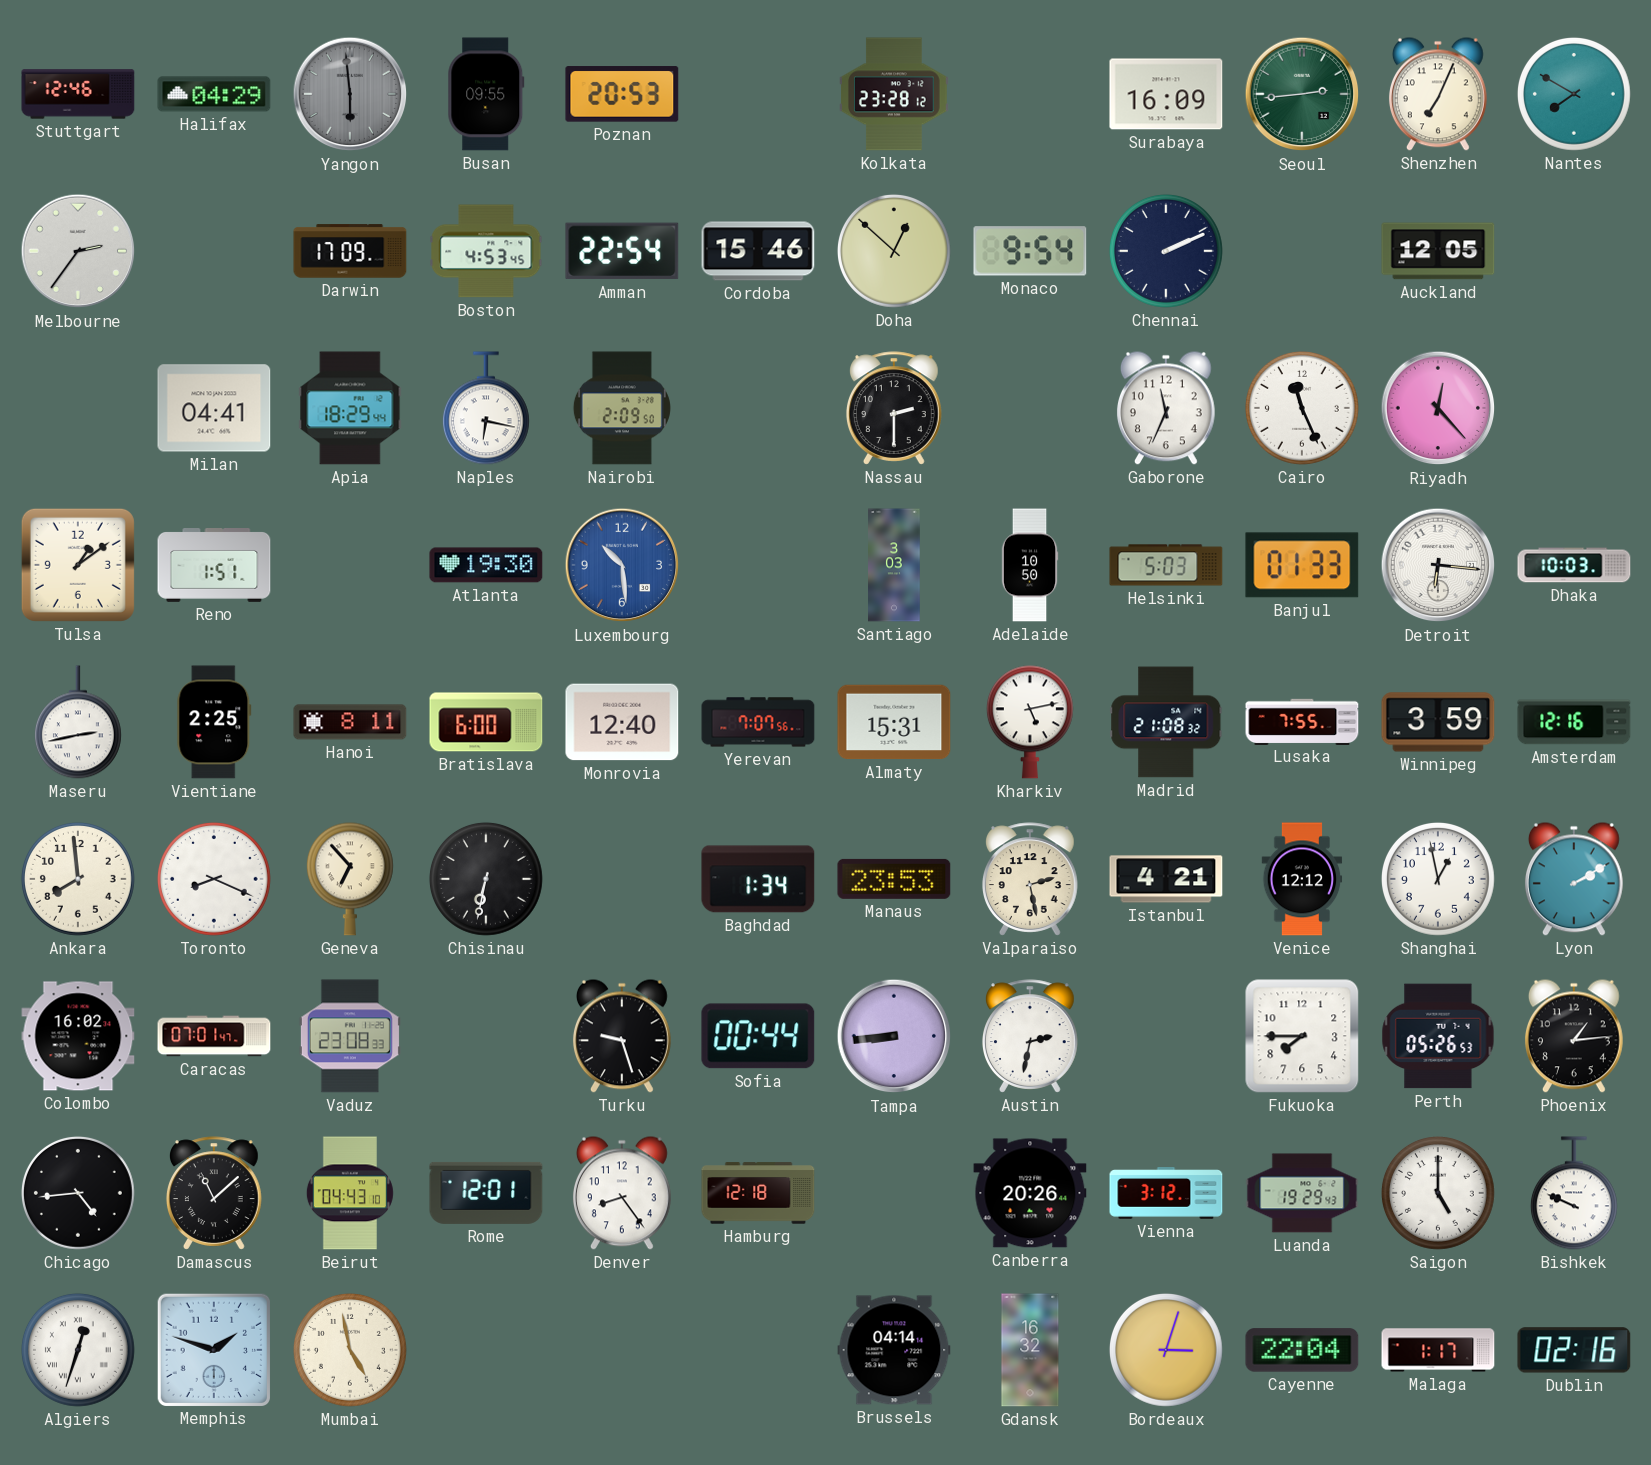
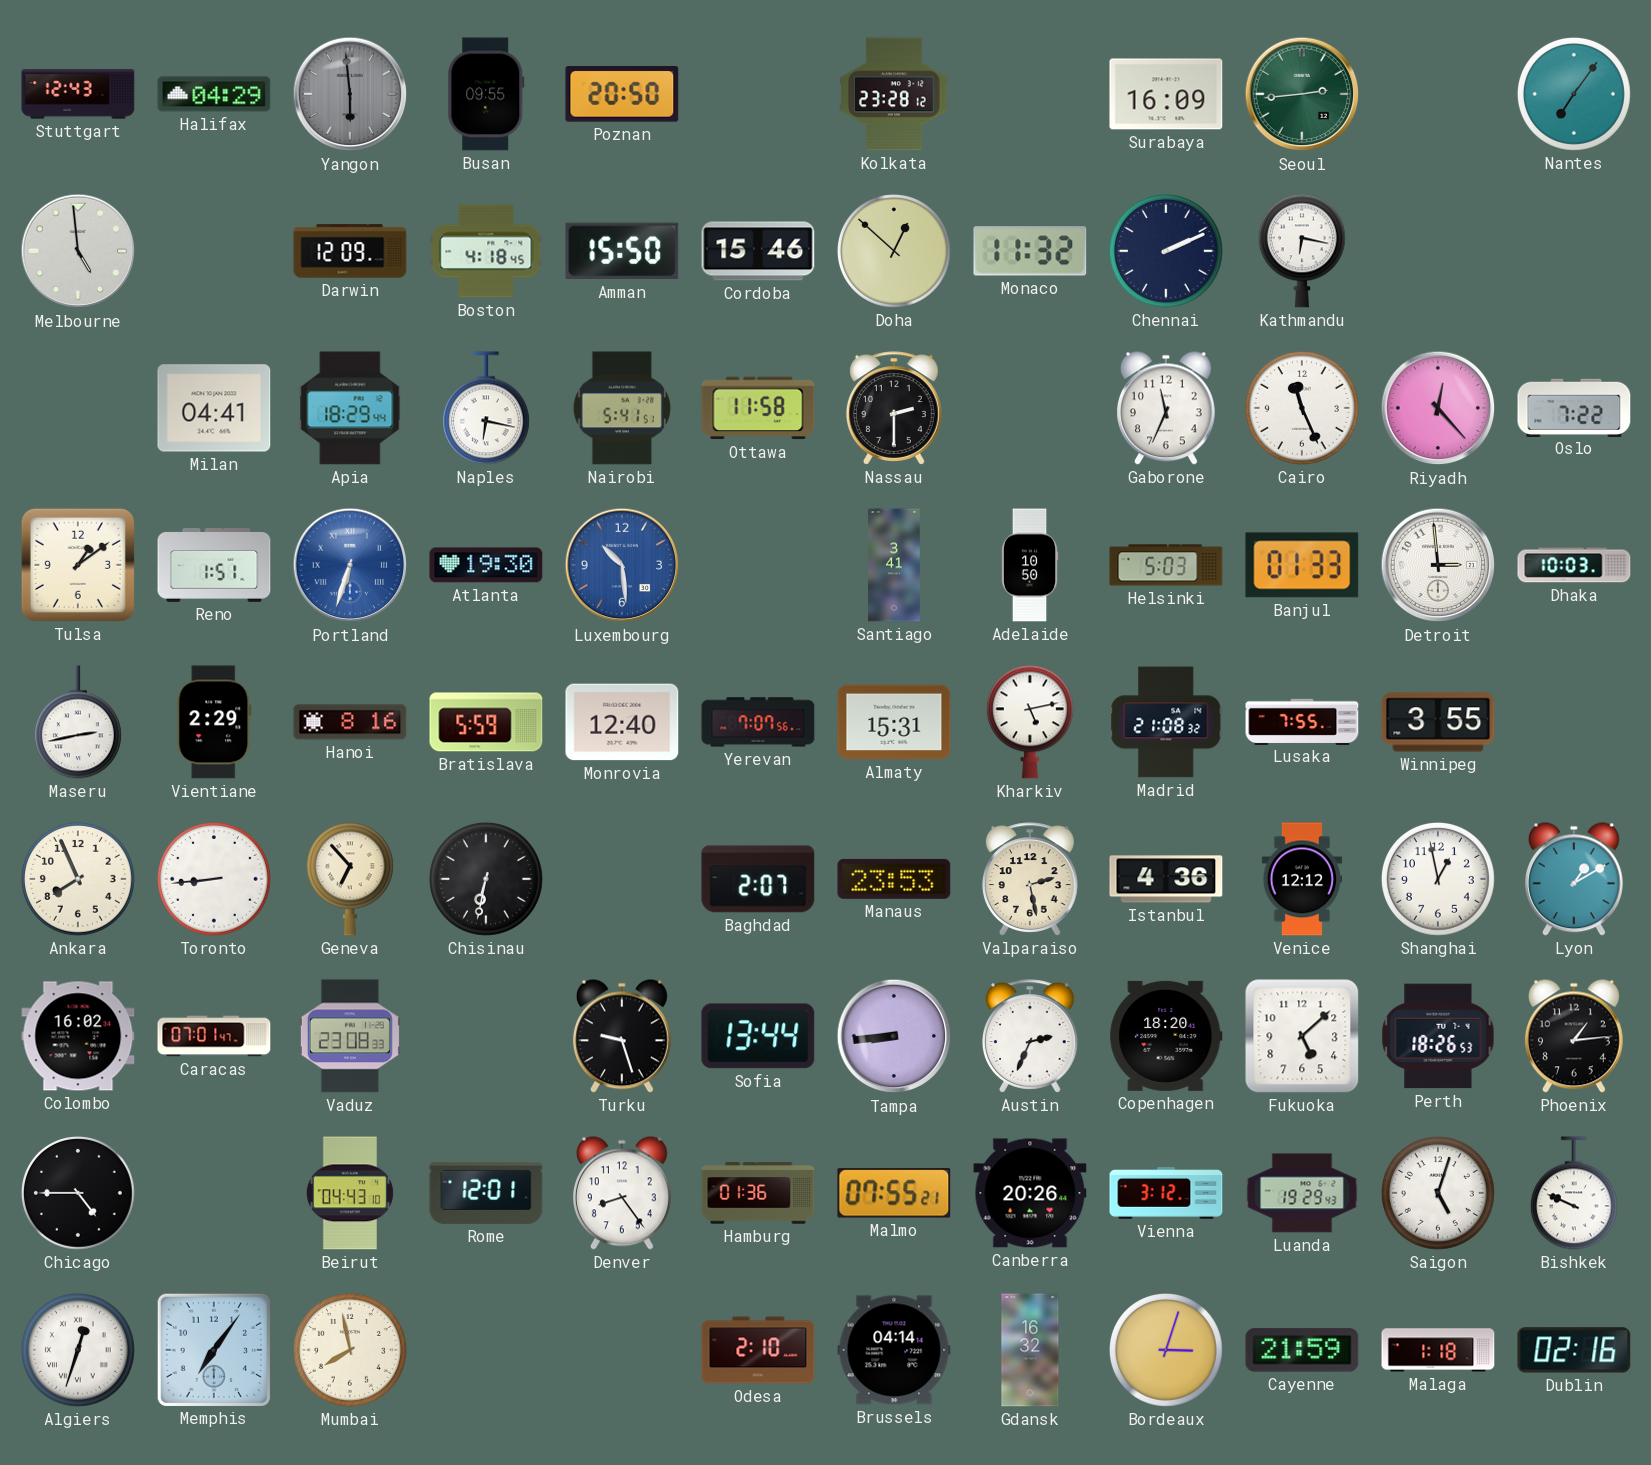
Stuttgart: 12:46 -> 12:43 (78, 94)
Poznan: 20:53 -> 20:50 (622, 94)
Shenzhen: 7:04 -> none (1438, 94)
Nantes: 7:50 -> 7:06 (1574, 94)
Melbourne: 2:36 -> 4:59 (78, 251)
Darwin: 17:09 -> 12:09 (350, 251)
Boston: 4:53 -> 4:18 (486, 251)
Amman: 22:54 -> 15:50 (622, 251)
Monaco: 9:54 -> 11:32 (1030, 251)
Kathmandu: none -> 6:17 (1302, 251)
Auckland: 12:05 -> none (1438, 251)
Nairobi: 2:09 -> 5:41 (622, 408)
Ottawa: none -> 11:58 (758, 408)
Oslo: none -> 7:22 (1574, 407)
Portland: none -> 6:33 (350, 565)
Santiago: 3:03 -> 3:41 (894, 565)
Detroit: 6:16 -> 2:59 (1438, 565)
Vientiane: 2:25 -> 2:29 (214, 722)
Hanoi: 8:11 -> 8:16 (350, 722)
Bratislava: 6:00 -> 5:59 (486, 722)
Winnipeg: 3:59 -> 3:55 (1438, 722)
Amsterdam: 12:16 -> none (1574, 722)
Ankara: 7:59 -> 7:56 (78, 879)
Toronto: 8:19 -> 8:44 (214, 879)
Baghdad: 1:34 -> 2:07 (758, 879)
Istanbul: 4:21 -> 4:36 (1166, 879)
Lyon: 2:10 -> 1:10 (1574, 879)
Sofia: 00:44 -> 13:44 (758, 1036)
Austin: 2:32 -> 2:34 (1030, 1036)
Copenhagen: none -> 18:20 (1166, 1036)
Fukuoka: 7:45 -> 5:08 (1302, 1036)
Perth: 05:26 -> 18:26 (1438, 1036)
Chicago: 4:44 -> 4:45 (78, 1193)
Damascus: 11:08 -> none (214, 1193)
Hamburg: 12:18 -> 01:36 (758, 1193)
Malmo: none -> 07:55 (894, 1193)
Saigon: 5:00 -> 5:03 (1438, 1193)
Memphis: 1:48 -> 7:06 (213, 1349)
Mumbai: 4:58 -> 7:58 (350, 1350)
Odesa: none -> 2:10 (758, 1350)
Cayenne: 22:04 -> 21:59 (1302, 1350)
Malaga: 1:17 -> 1:18 (1438, 1350)
